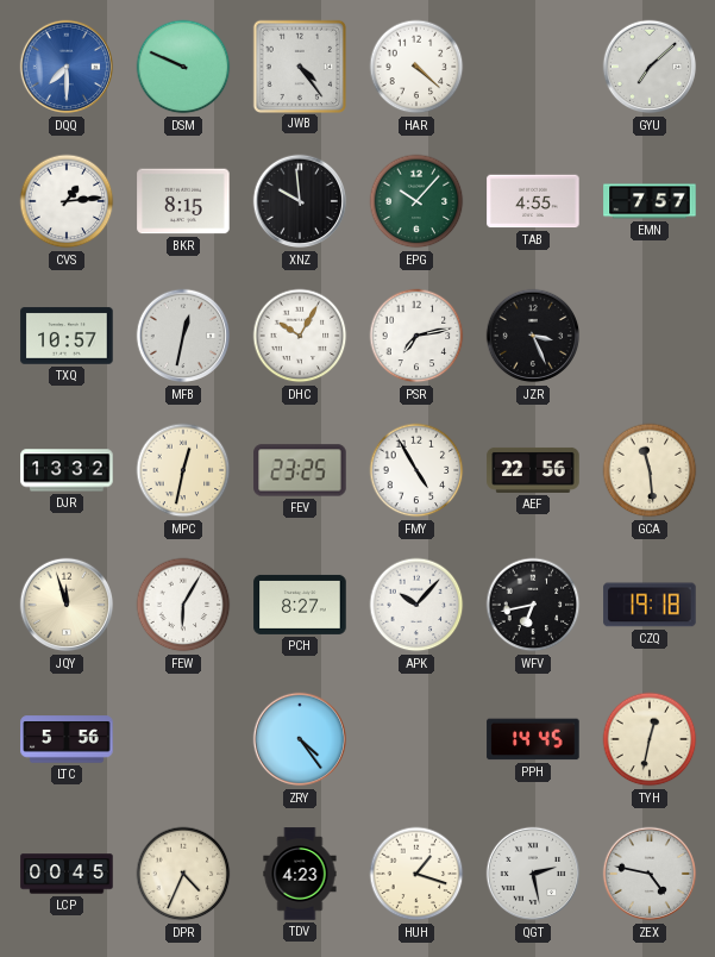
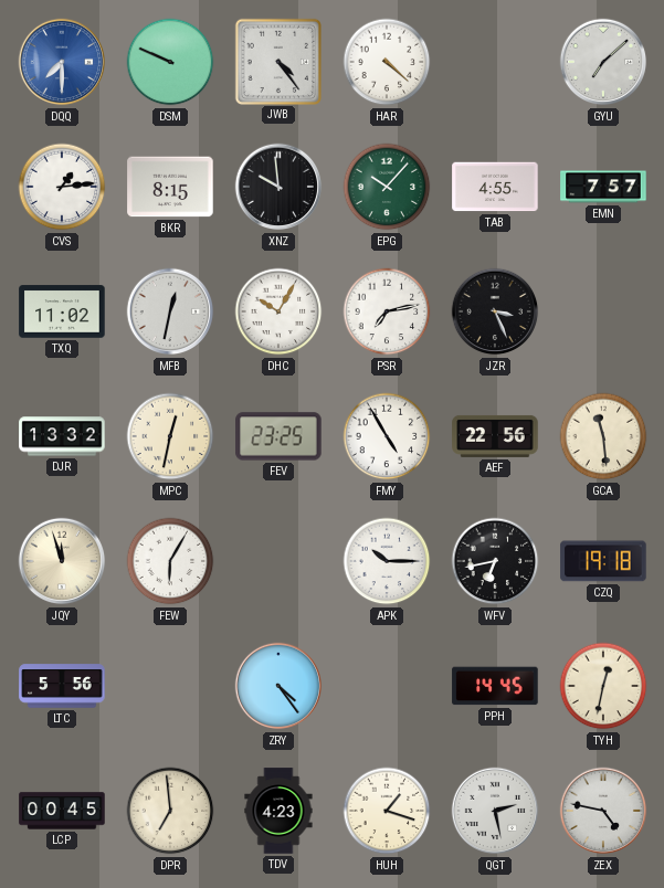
TXQ: 10:57 -> 11:02 (62, 311)
PCH: 8:27 -> none (300, 605)
APK: 10:07 -> 10:15 (387, 561)
DPR: 4:34 -> 6:59 (170, 811)
